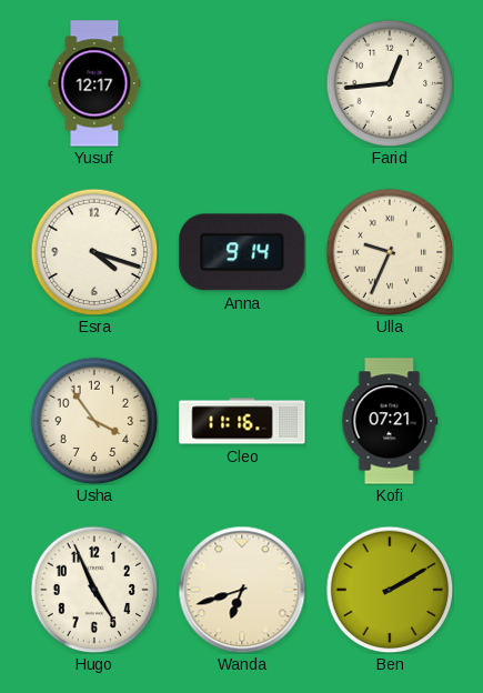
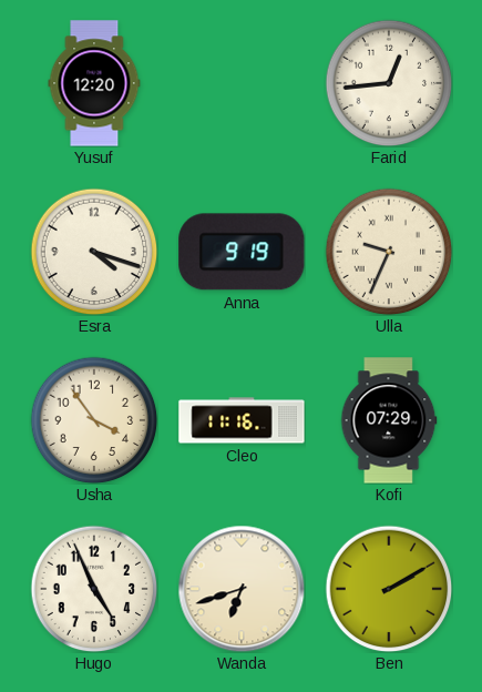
Yusuf: 12:17 -> 12:20 (94, 83)
Anna: 9:14 -> 9:19 (242, 252)
Kofi: 07:21 -> 07:29 (389, 420)
